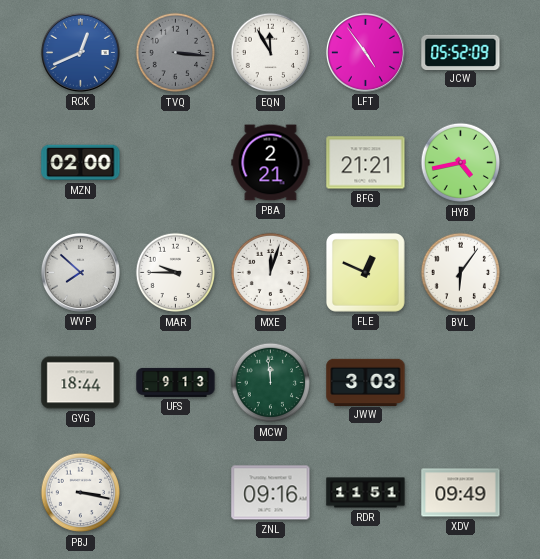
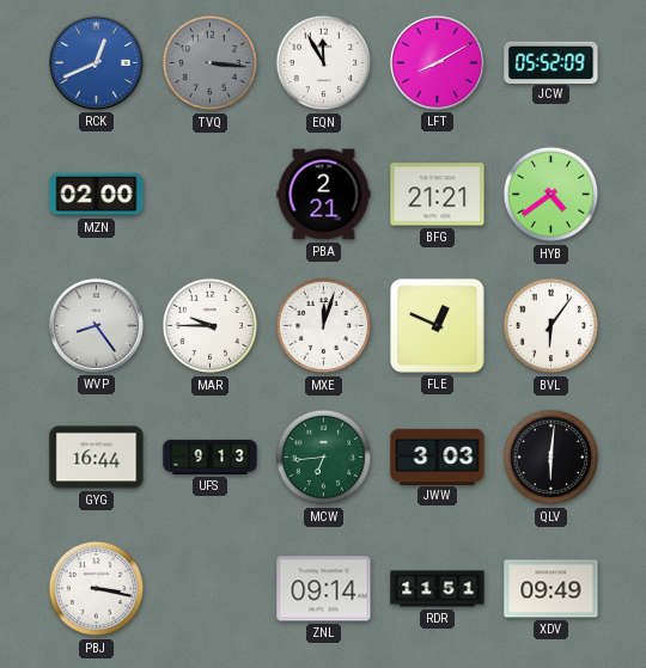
LFT: 4:54 -> 8:10 (437, 62)
HYB: 4:43 -> 4:39 (551, 195)
WVP: 7:52 -> 8:24 (96, 325)
GYG: 18:44 -> 16:44 (97, 458)
MCW: 11:59 -> 6:44 (324, 458)
QLV: none -> 6:01 (551, 458)
ZNL: 09:16 -> 09:14 (324, 589)
